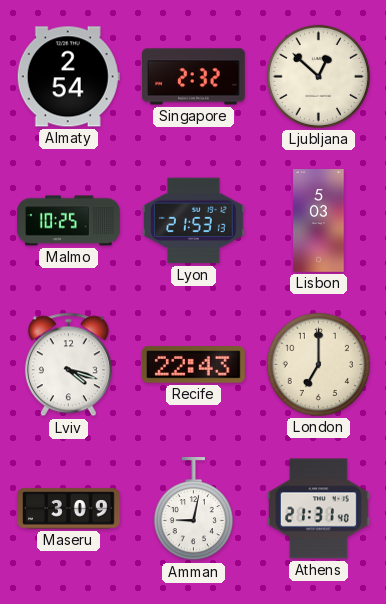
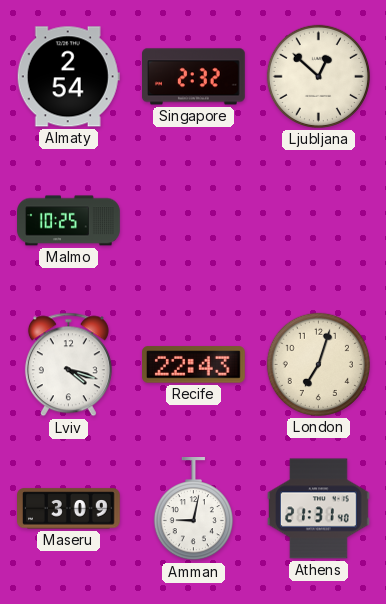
Lyon: 21:53 -> none (194, 221)
Lisbon: 5:03 -> none (319, 221)
London: 7:00 -> 7:03 (318, 364)
